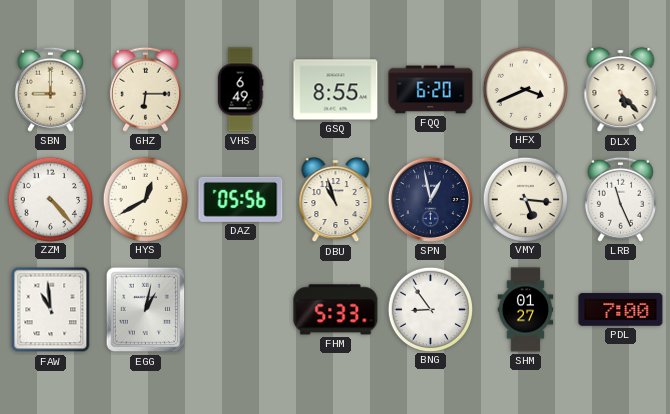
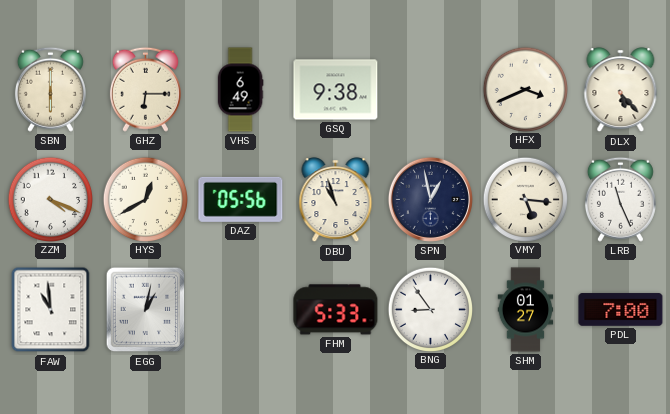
SBN: 9:00 -> 6:00 (50, 89)
GSQ: 8:55 -> 9:38 (336, 90)
FQQ: 6:20 -> none (431, 90)
ZZM: 4:23 -> 4:19 (50, 199)
